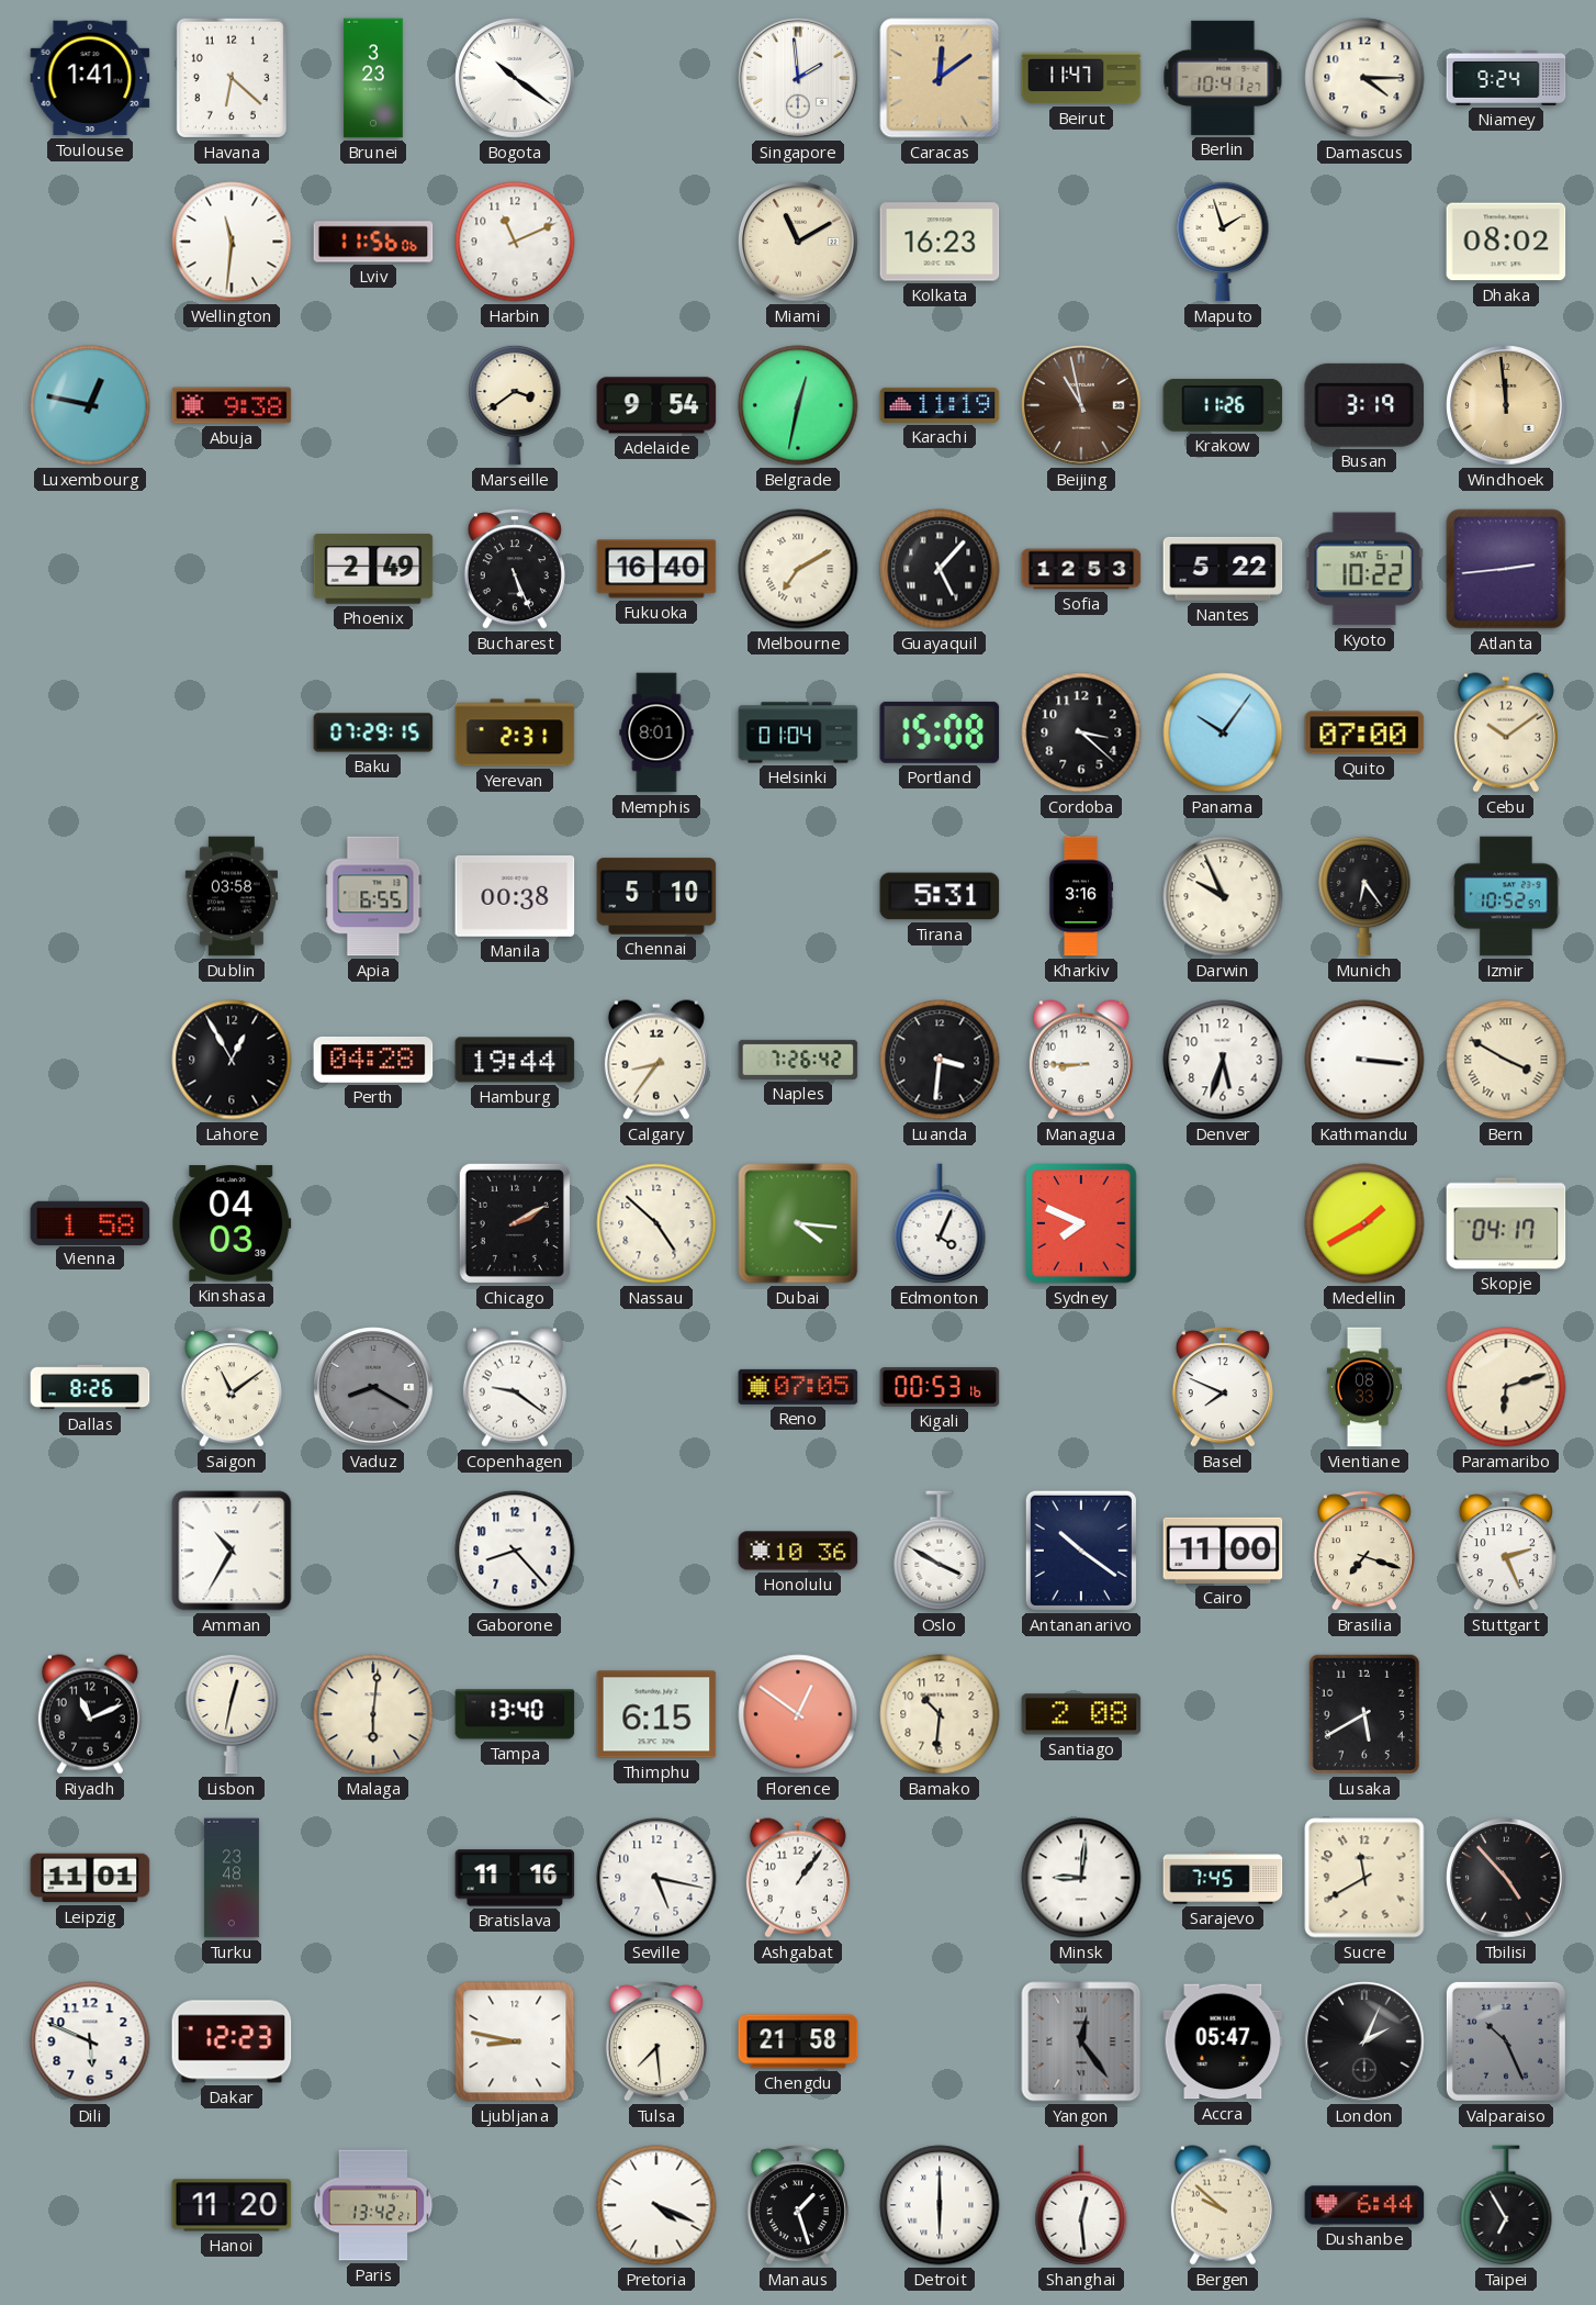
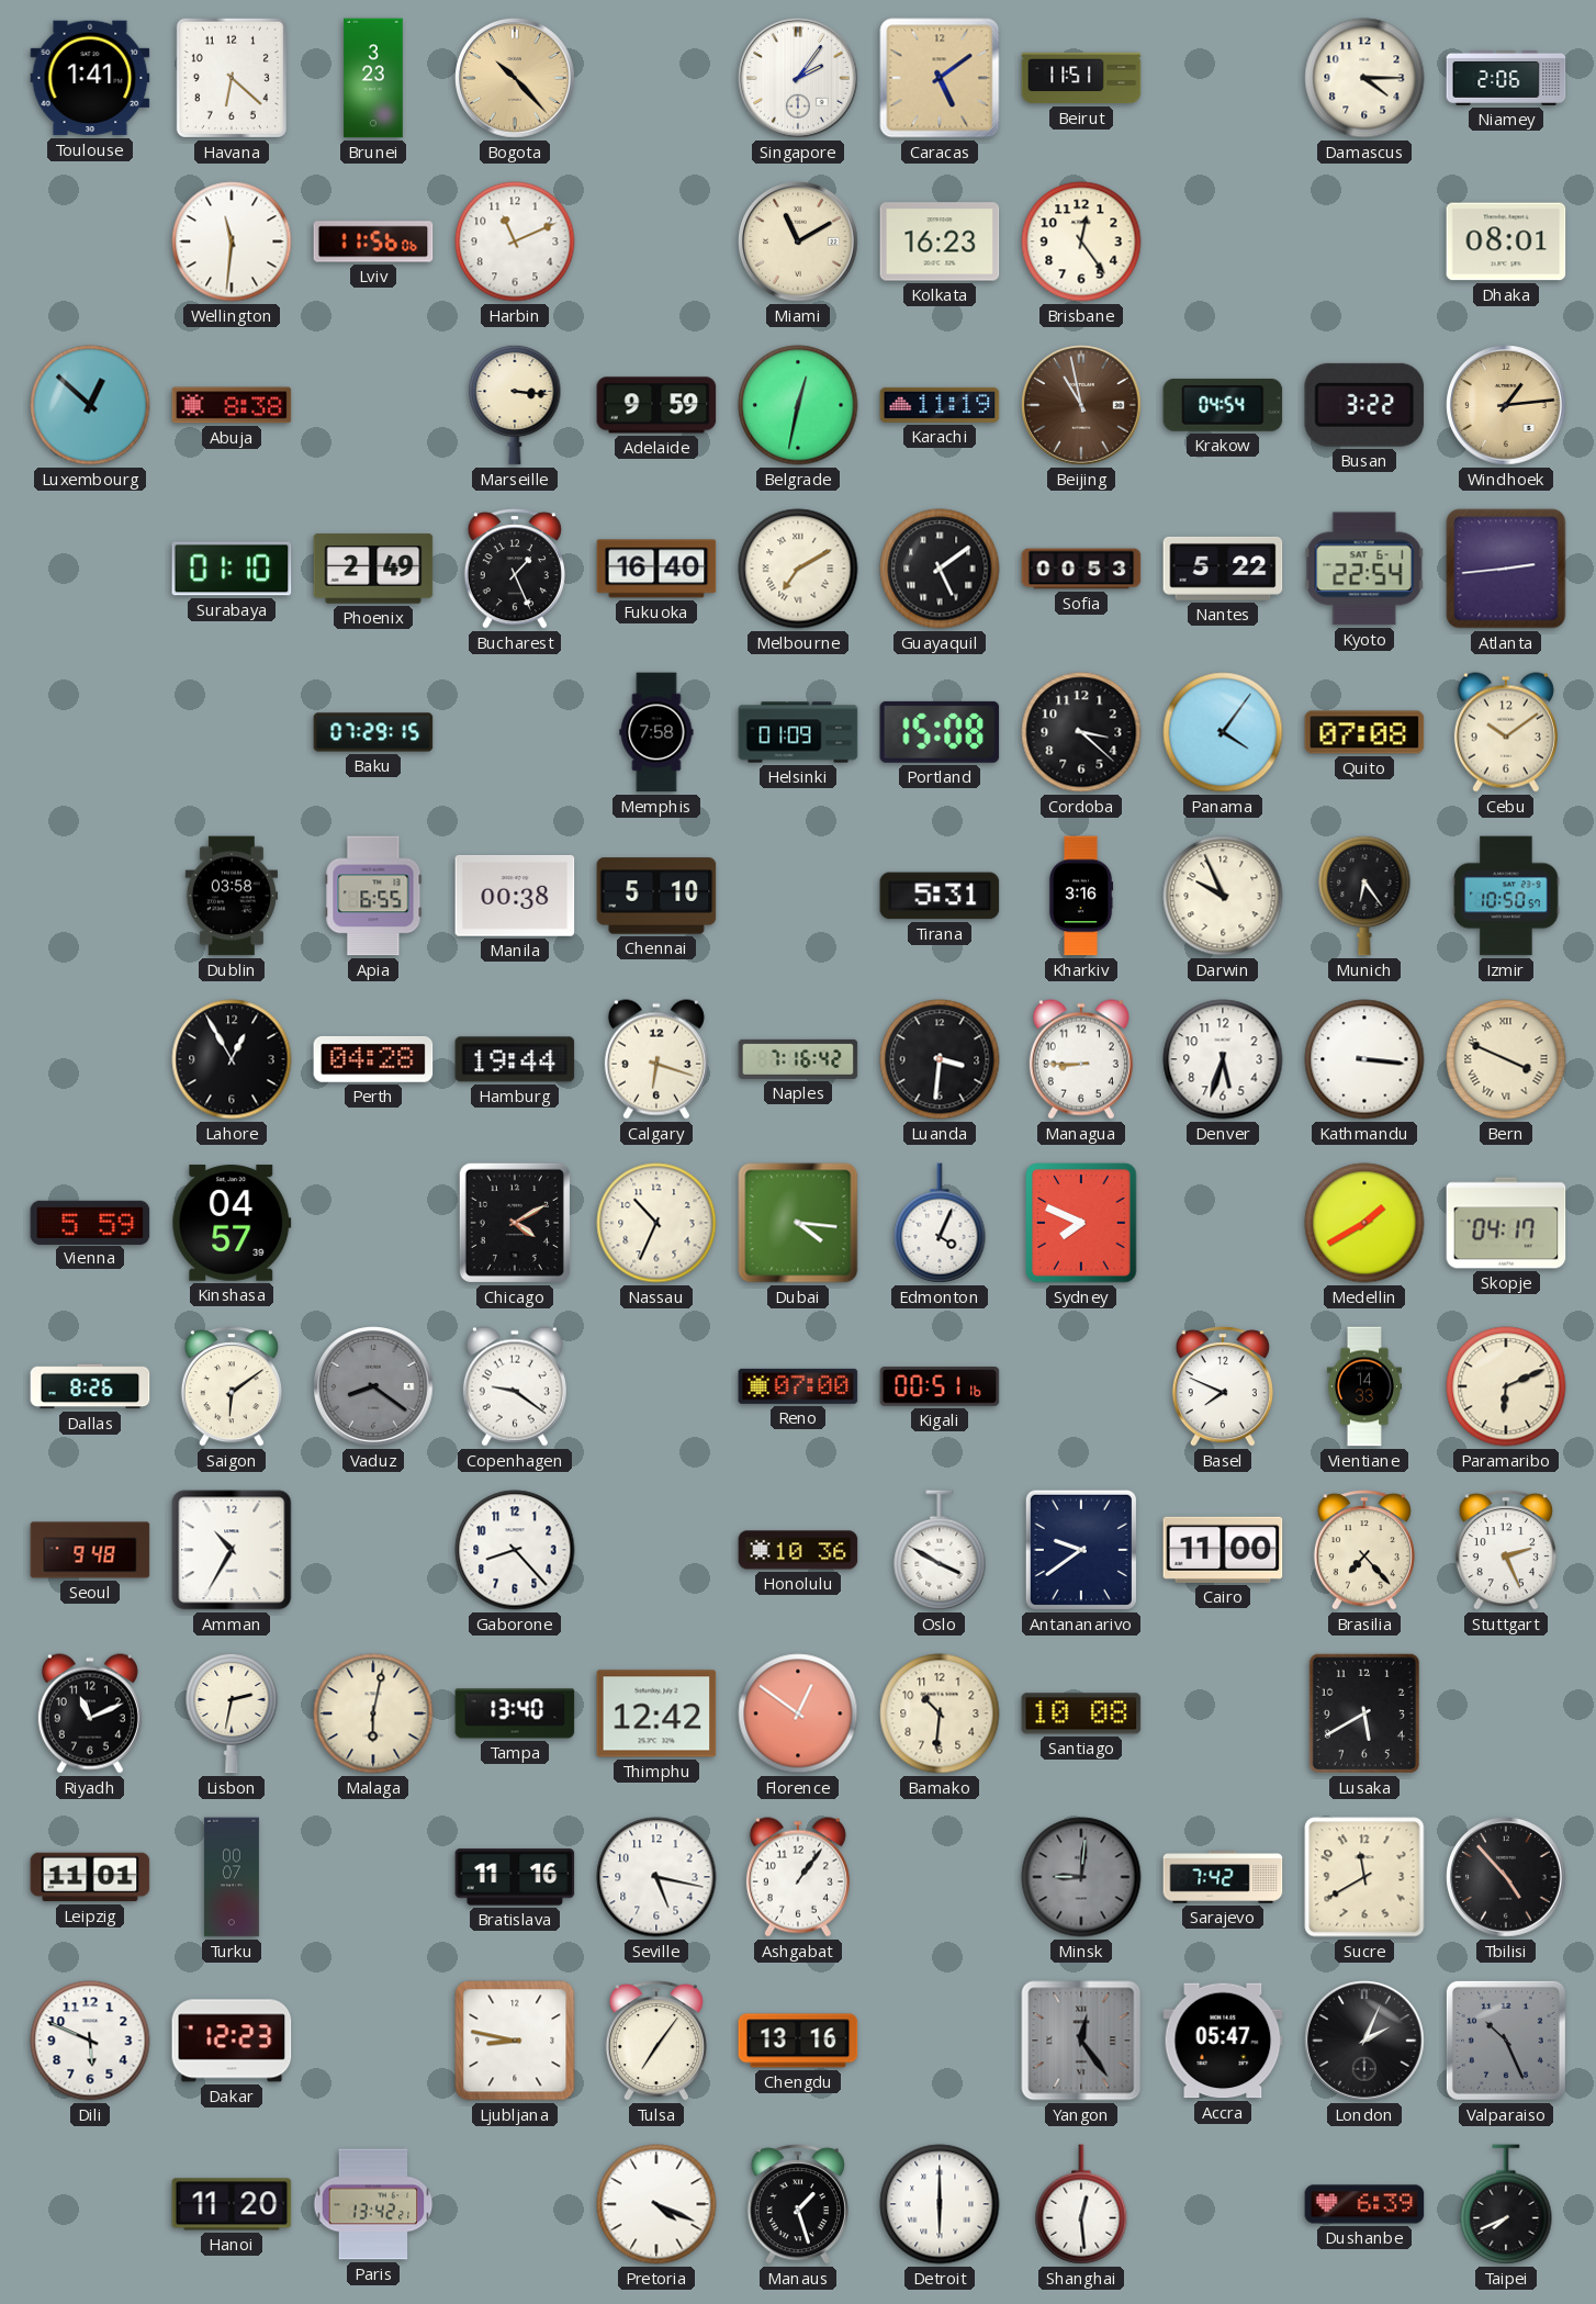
Bogota: 10:21 -> 10:23 (515, 78)
Bogota dial: white -> champagne (515, 78)
Singapore: 1:59 -> 2:06 (798, 78)
Caracas: 12:09 -> 5:09 (940, 78)
Beirut: 11:47 -> 11:51 (1081, 78)
Berlin: 10:41 -> none (1223, 78)
Niamey: 9:24 -> 2:06 (1506, 78)
Brisbane: none -> 12:24 (1081, 241)
Maputo: 1:57 -> none (1223, 242)
Dhaka: 08:02 -> 08:01 (1506, 241)
Luxembourg: 12:47 -> 12:52 (90, 405)
Abuja: 9:38 -> 8:38 (232, 405)
Marseille: 3:39 -> 3:16 (515, 405)
Adelaide: 9:54 -> 9:59 (656, 405)
Krakow: 11:26 -> 04:54 (1223, 405)
Busan: 3:19 -> 3:22 (1364, 405)
Windhoek: 11:59 -> 1:14 (1506, 405)
Surabaya: none -> 01:10 (232, 569)
Bucharest: 5:26 -> 1:26 (515, 569)
Guayaquil: 5:07 -> 5:09 (940, 569)
Sofia: 12:53 -> 00:53 (1081, 569)
Kyoto: 10:22 -> 22:54 (1364, 569)
Yerevan: 2:31 -> none (515, 732)
Memphis: 8:01 -> 7:58 (656, 732)
Helsinki: 01:04 -> 01:09 (798, 732)
Panama: 10:06 -> 4:06 (1223, 732)
Quito: 07:00 -> 07:08 (1364, 732)
Izmir: 10:52 -> 10:50 (1506, 896)
Calgary: 8:36 -> 6:18 (656, 1059)
Naples: 7:26 -> 7:16 (798, 1059)
Bern: 3:50 -> 3:49 (1506, 1059)
Vienna: 1:58 -> 5:59 (90, 1222)
Kinshasa: 04:03 -> 04:57 (232, 1223)
Chicago: 2:10 -> 4:10 (515, 1223)
Nassau: 4:52 -> 10:34 (656, 1223)
Saigon: 11:09 -> 6:09 (232, 1386)
Vaduz: 8:20 -> 8:21 (373, 1386)
Reno: 07:05 -> 07:00 (798, 1386)
Kigali: 00:53 -> 00:51 (940, 1387)
Vientiane: 08:33 -> 14:33 (1364, 1386)
Paramaribo: 6:12 -> 6:11 (1506, 1386)
Seoul: none -> 9:48 (90, 1550)
Antananarivo: 10:21 -> 9:39 (1081, 1550)
Brasilia: 7:18 -> 7:23 (1364, 1550)
Lisbon: 12:32 -> 2:32 (232, 1713)
Malaga: 6:01 -> 6:02 (373, 1713)
Thimphu: 6:15 -> 12:42 (656, 1713)
Santiago: 2:08 -> 10:08 (1081, 1713)
Turku: 23:48 -> 00:07 (232, 1877)
Minsk dial: white -> grey (1081, 1877)
Sarajevo: 7:45 -> 7:42 (1223, 1877)
Tulsa: 7:29 -> 7:06 (656, 2041)
Chengdu: 21:58 -> 13:16 (798, 2041)
Bergen: 9:52 -> none (1223, 2205)
Dushanbe: 6:44 -> 6:39 (1364, 2204)
Taipei: 6:55 -> 7:41 (1506, 2204)
